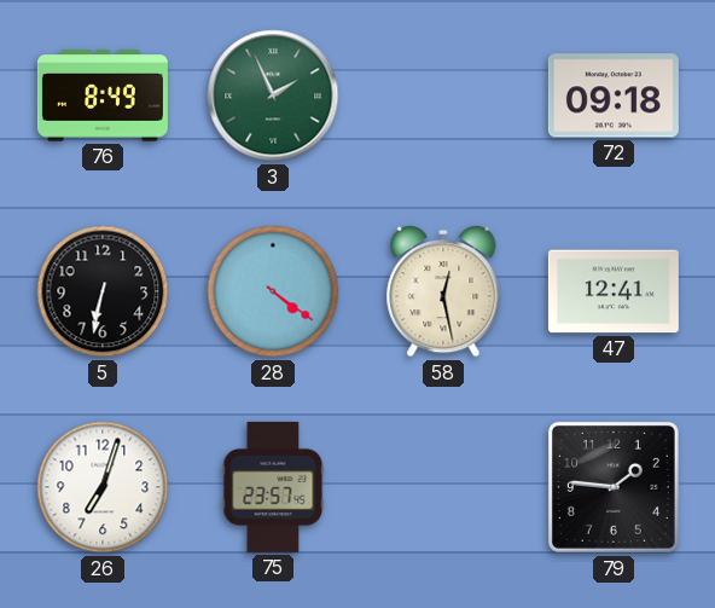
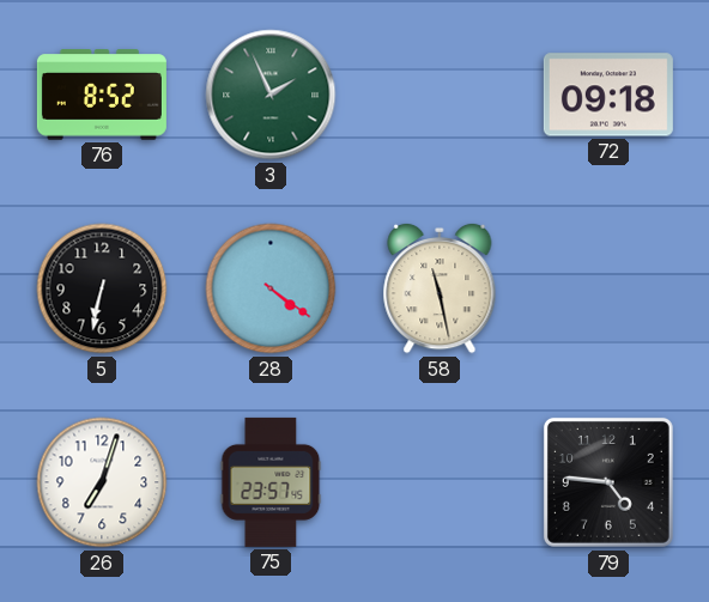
76: 8:49 -> 8:52 (102, 95)
58: 12:28 -> 11:28 (440, 288)
47: 12:41 -> none (614, 291)
79: 1:46 -> 4:46 (608, 482)
